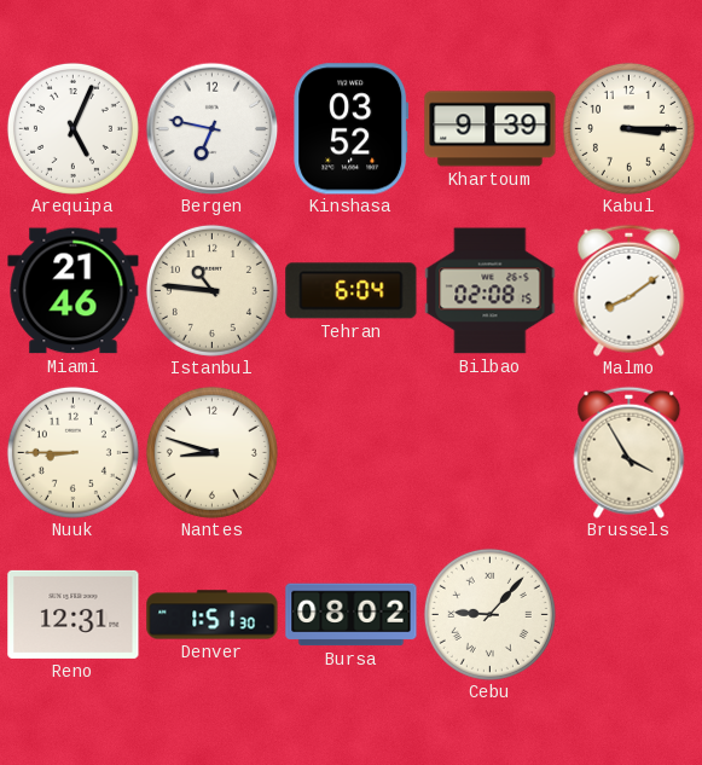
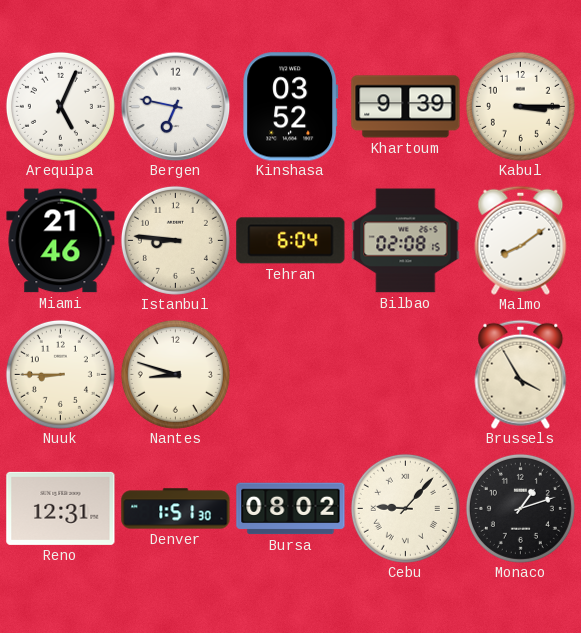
Istanbul: 10:46 -> 8:46 (175, 240)
Monaco: none -> 1:12 (520, 508)
